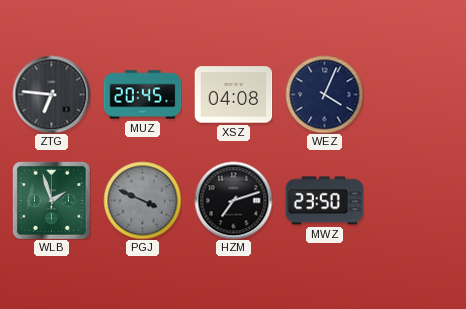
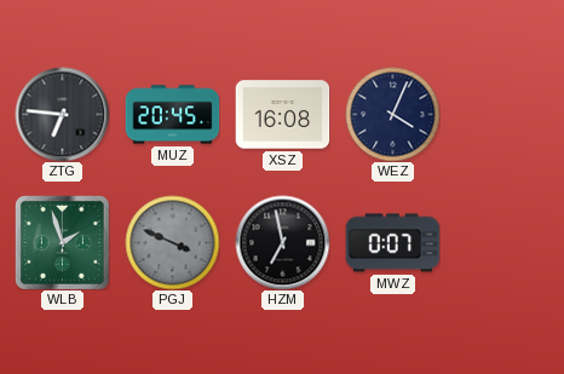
XSZ: 04:08 -> 16:08 (282, 115)
HZM: 7:12 -> 6:58 (282, 242)
MWZ: 23:50 -> 0:07 (392, 243)
